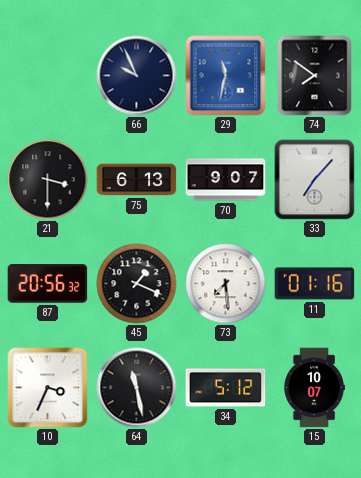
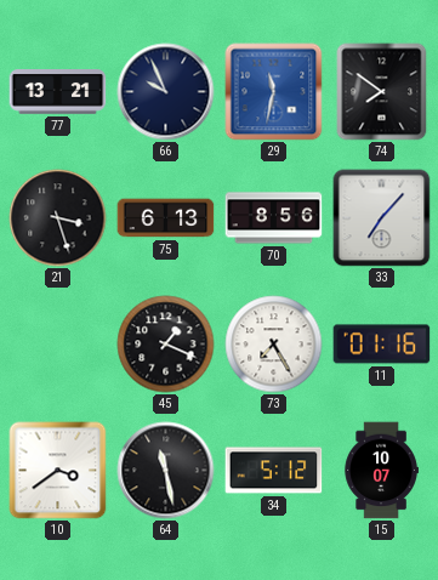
77: none -> 13:21 (58, 92)
21: 3:30 -> 3:27 (58, 218)
70: 9:07 -> 8:56 (274, 218)
87: 20:56 -> none (48, 284)
73: 7:29 -> 7:25 (274, 345)
10: 3:34 -> 3:39 (58, 471)
